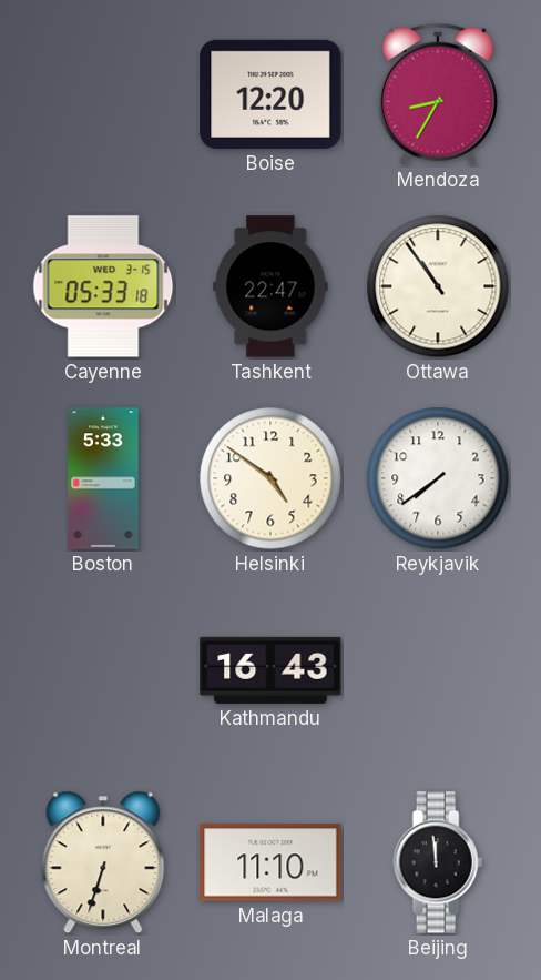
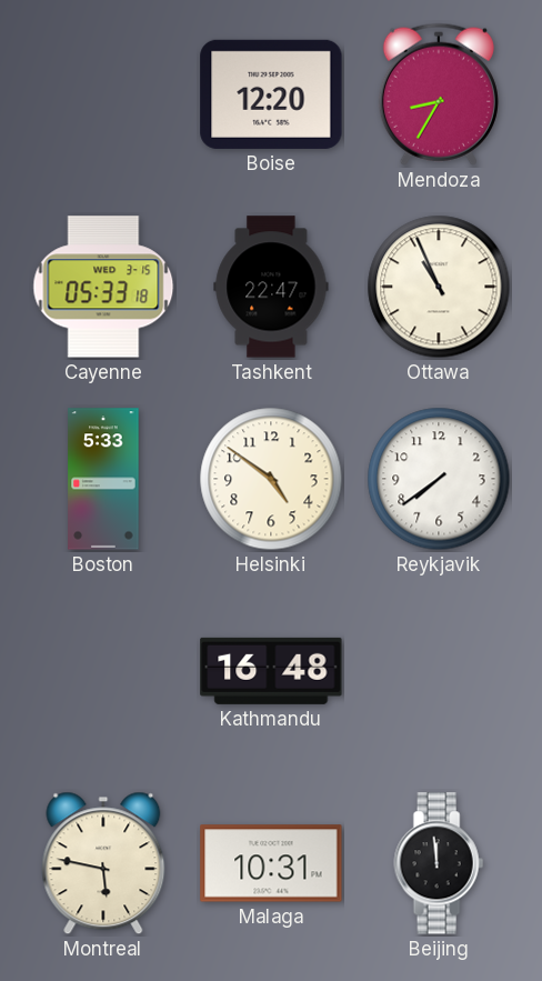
Ottawa: 10:54 -> 10:56 (439, 287)
Kathmandu: 16:43 -> 16:48 (271, 671)
Montreal: 6:33 -> 5:47 (103, 863)
Malaga: 11:10 -> 10:31 (271, 863)
